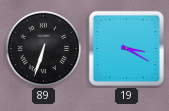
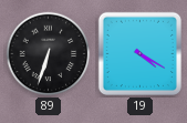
19: 3:20 -> 4:20 (139, 53)
